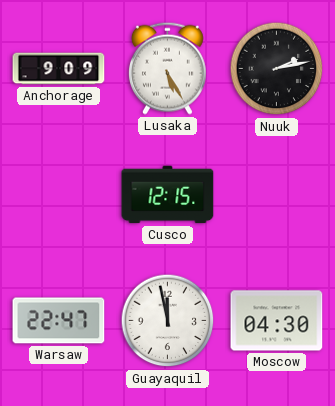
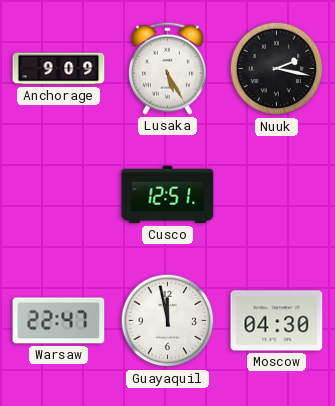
Nuuk: 2:13 -> 2:17 (277, 69)
Cusco: 12:15 -> 12:51 (168, 195)
